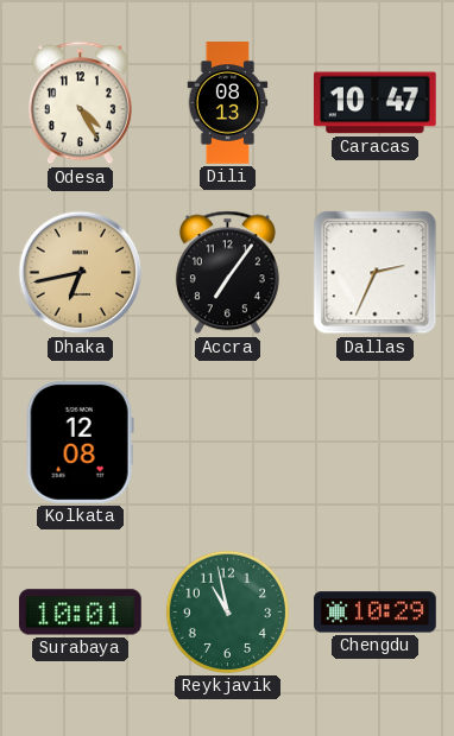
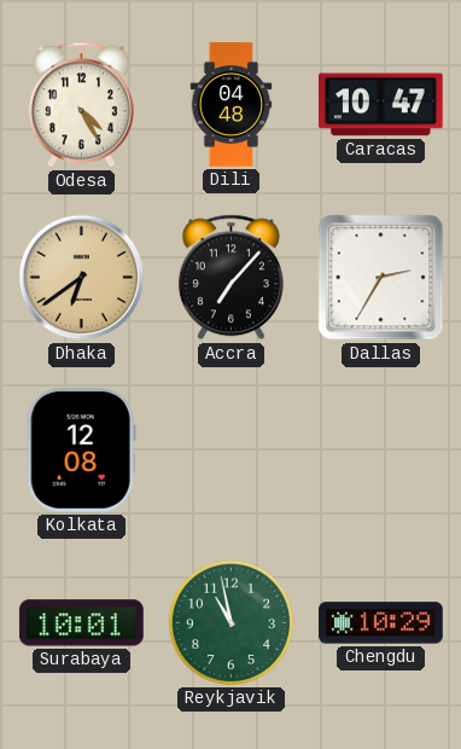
Dili: 08:13 -> 04:48 (232, 105)
Dhaka: 6:43 -> 6:39 (82, 278)
Accra: 7:06 -> 7:07 (230, 278)
Dallas: 2:34 -> 2:35 (381, 278)
